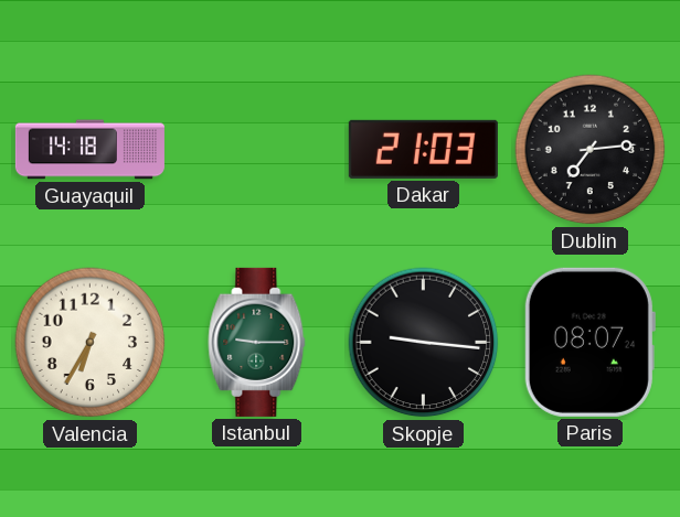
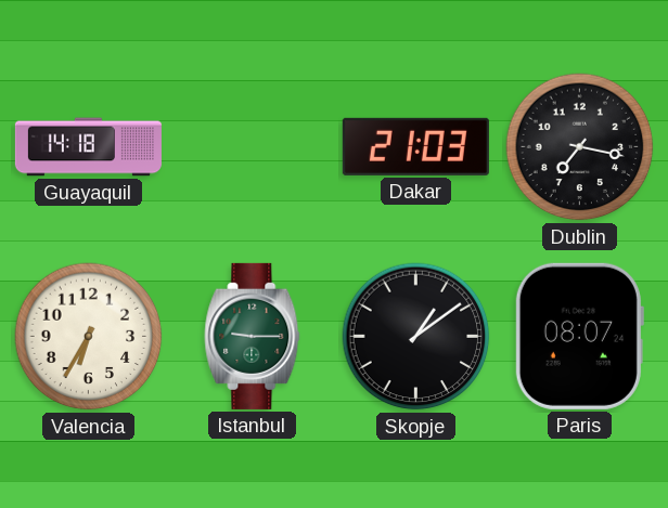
Dublin: 7:14 -> 7:17 (580, 147)
Skopje: 9:16 -> 1:09 (416, 337)
